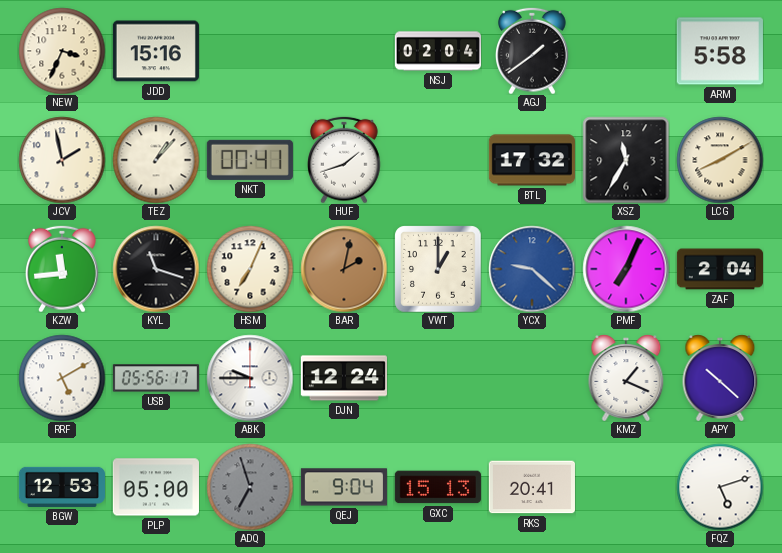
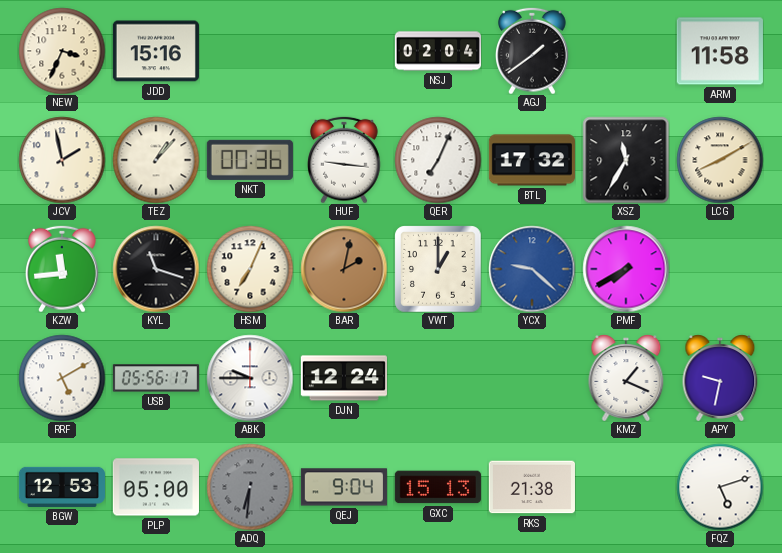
ARM: 5:58 -> 11:58 (720, 51)
NKT: 00:41 -> 00:36 (250, 160)
HUF: 1:42 -> 9:16 (345, 160)
QER: none -> 7:04 (438, 160)
PMF: 7:04 -> 7:40 (626, 269)
ZAF: 2:04 -> none (719, 269)
APY: 10:22 -> 9:32 (720, 378)
ADQ: 6:57 -> 6:31 (250, 487)
RKS: 20:41 -> 21:38 (532, 487)
